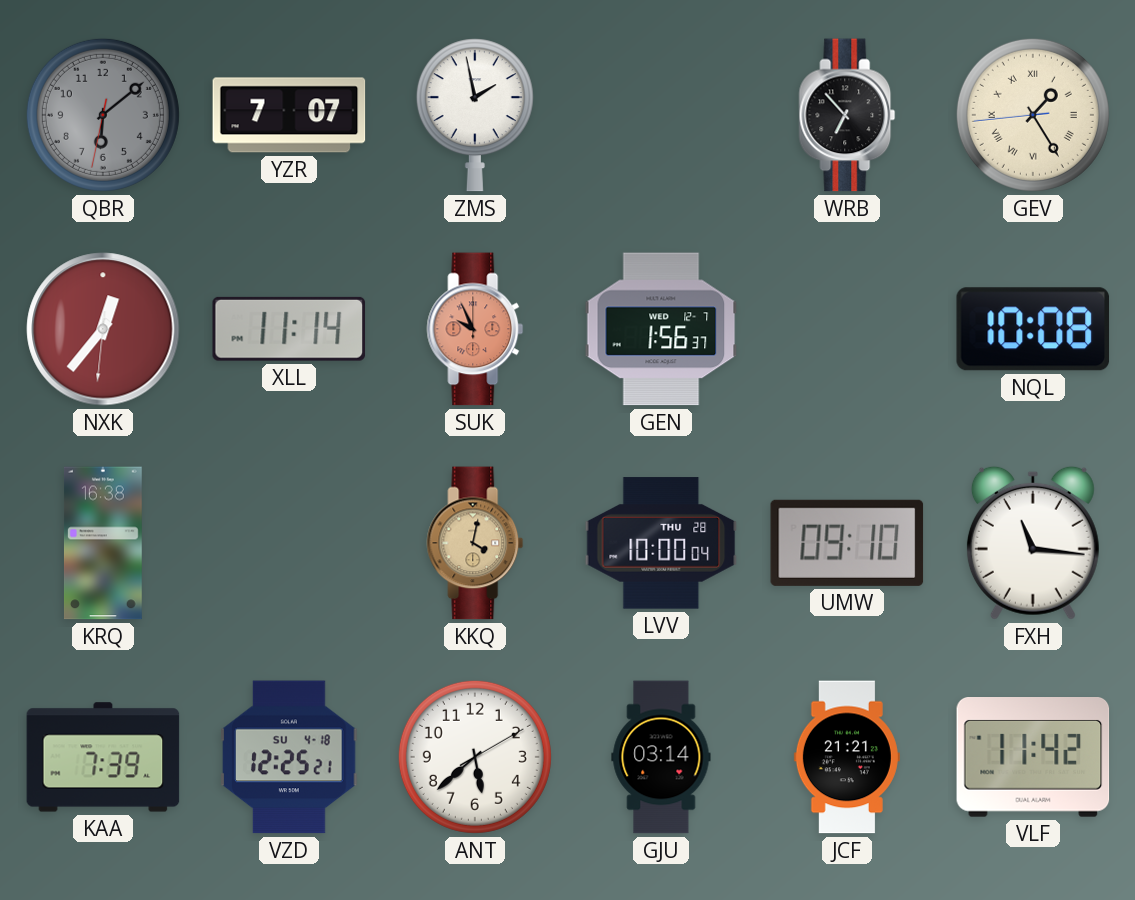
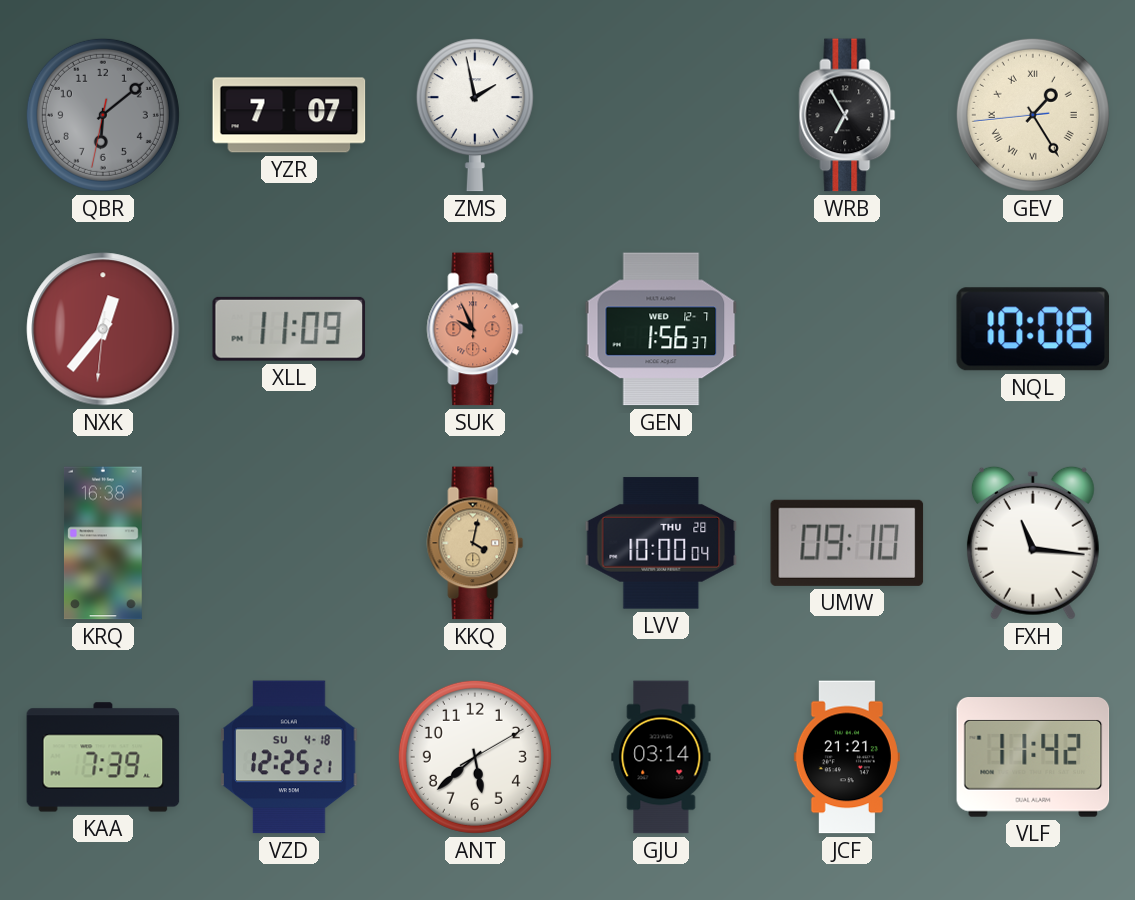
WRB: 6:53 -> 6:55 (847, 115)
XLL: 11:14 -> 11:09 (289, 329)
